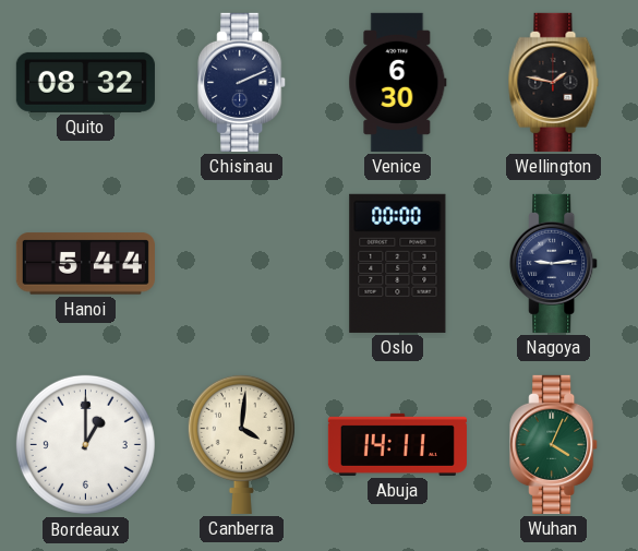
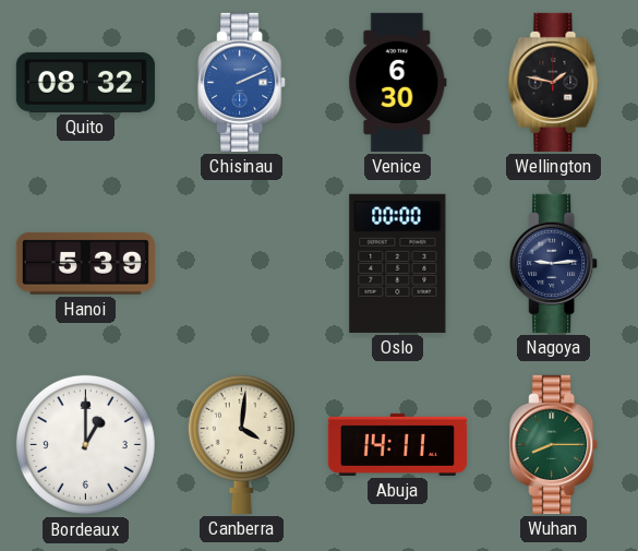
Chisinau dial: navy -> blue (242, 82)
Hanoi: 5:44 -> 5:39 (85, 264)
Wuhan: 4:04 -> 8:15 (554, 444)
